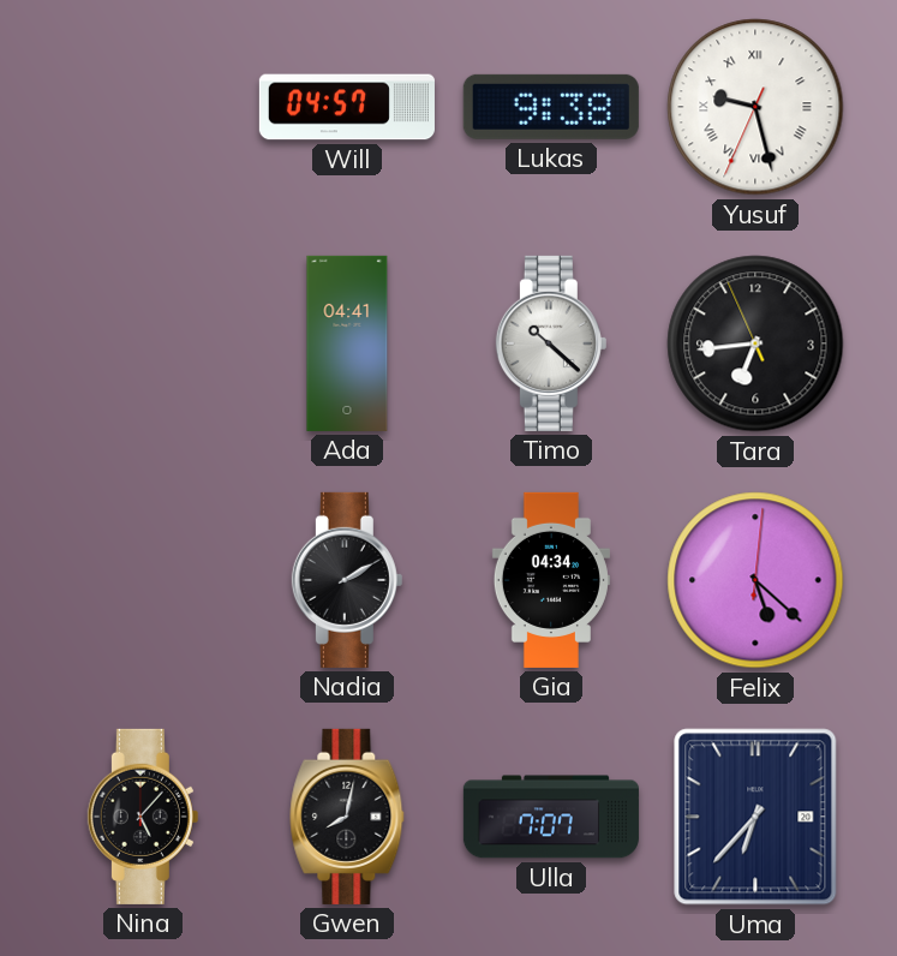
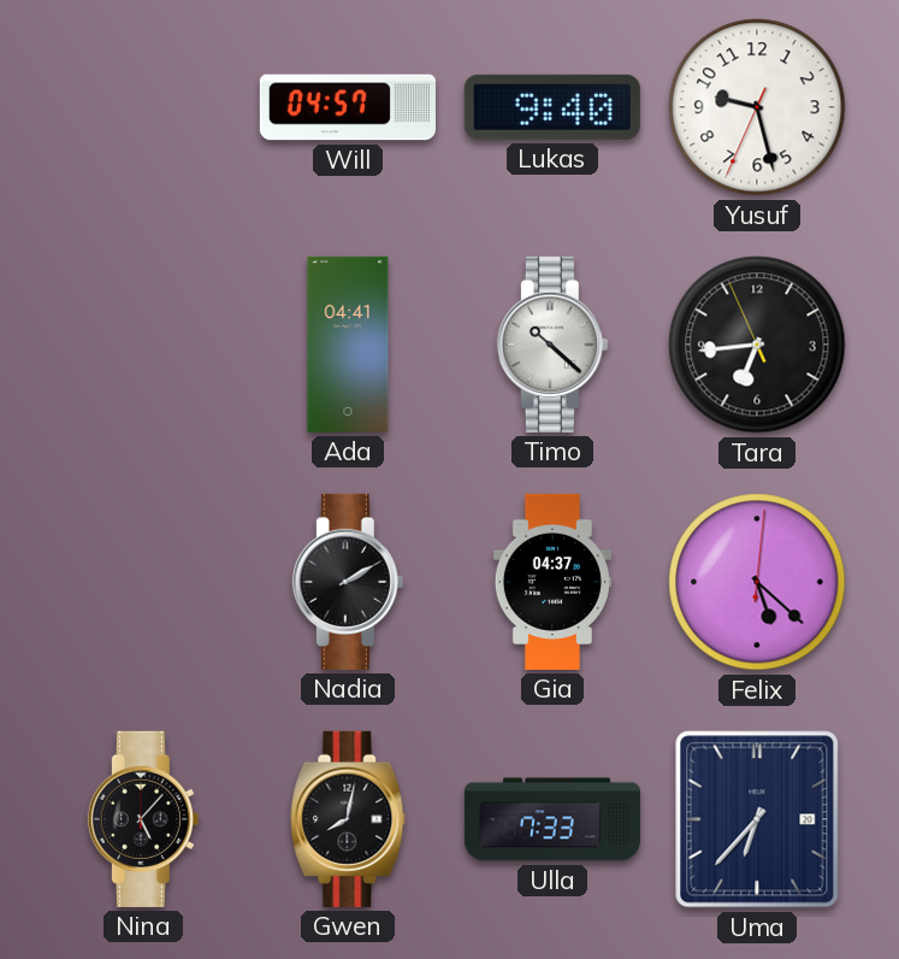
Lukas: 9:38 -> 9:40 (552, 107)
Yusuf numerals: Roman -> Arabic (757, 107)
Gia: 04:34 -> 04:37 (552, 582)
Ulla: 7:07 -> 7:33 (552, 819)
